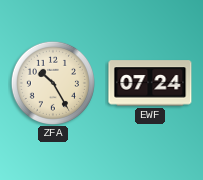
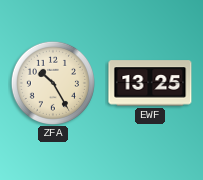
EWF: 07:24 -> 13:25 (150, 83)
